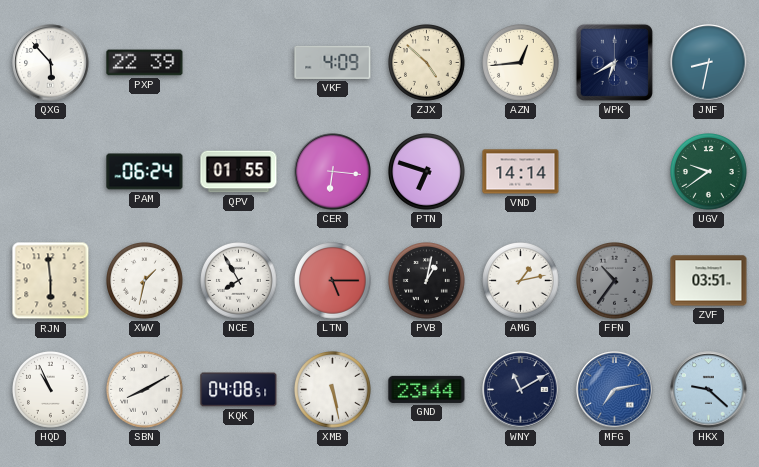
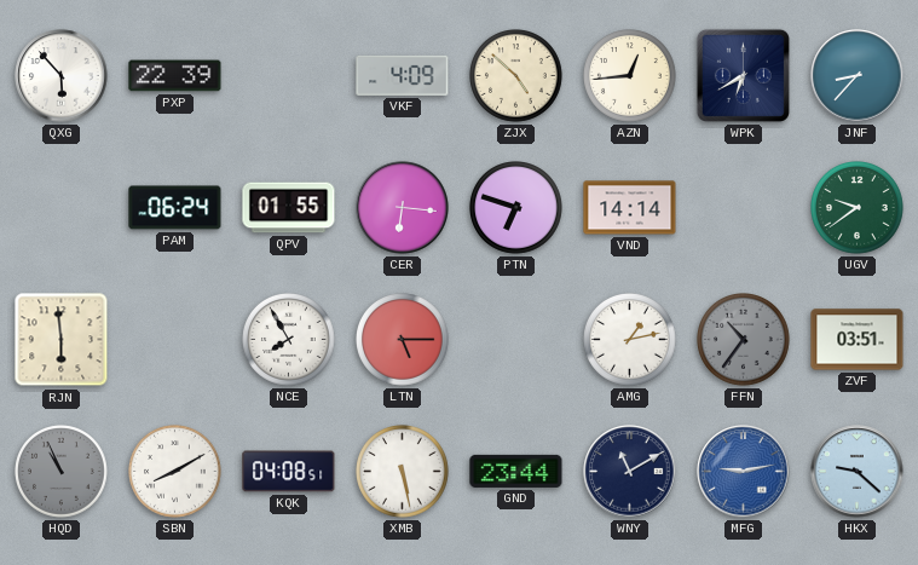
JNF: 8:32 -> 8:37 (858, 76)
XWV: 1:32 -> none (145, 281)
PVB: 1:02 -> none (427, 281)
HQD dial: white -> grey (62, 472)
MFG: 7:13 -> 9:13 (744, 472)
